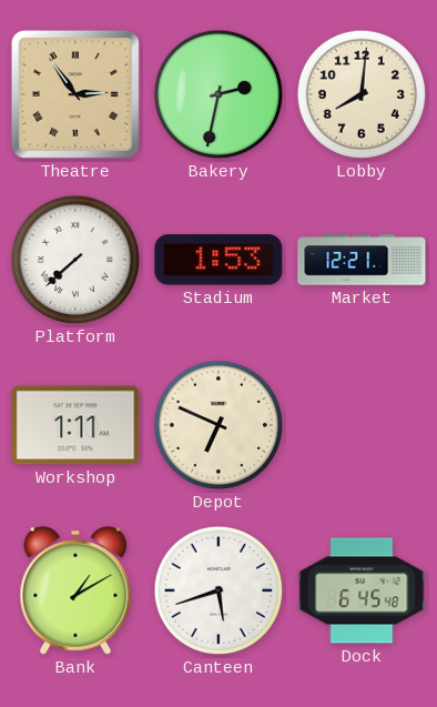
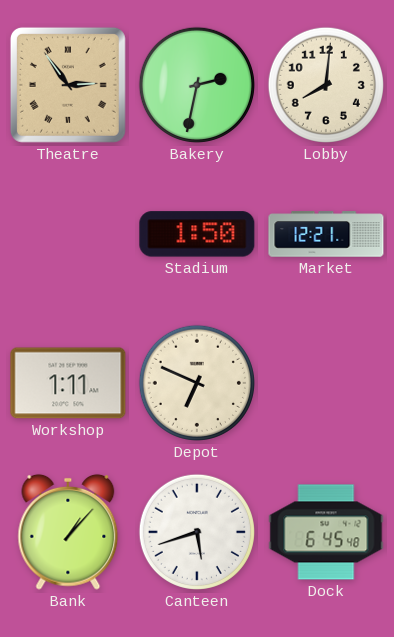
Platform: 7:38 -> none (75, 260)
Stadium: 1:53 -> 1:50 (197, 234)
Bank: 1:10 -> 1:07 (68, 532)
